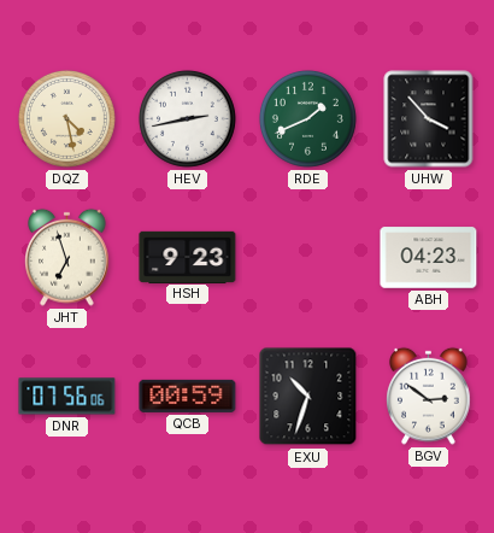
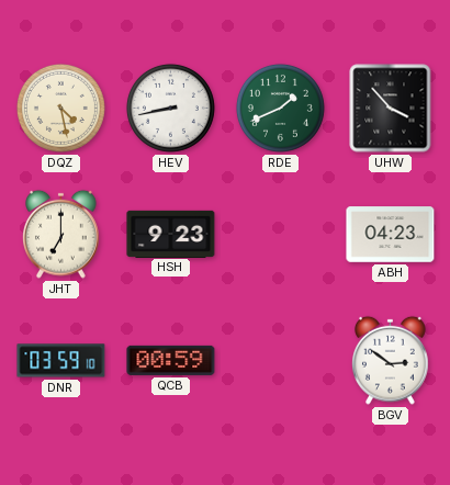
HEV: 2:43 -> 8:43 (170, 108)
JHT: 6:57 -> 7:00 (61, 234)
DNR: 07:56 -> 03:59 (61, 361)
EXU: 10:33 -> none (308, 397)
